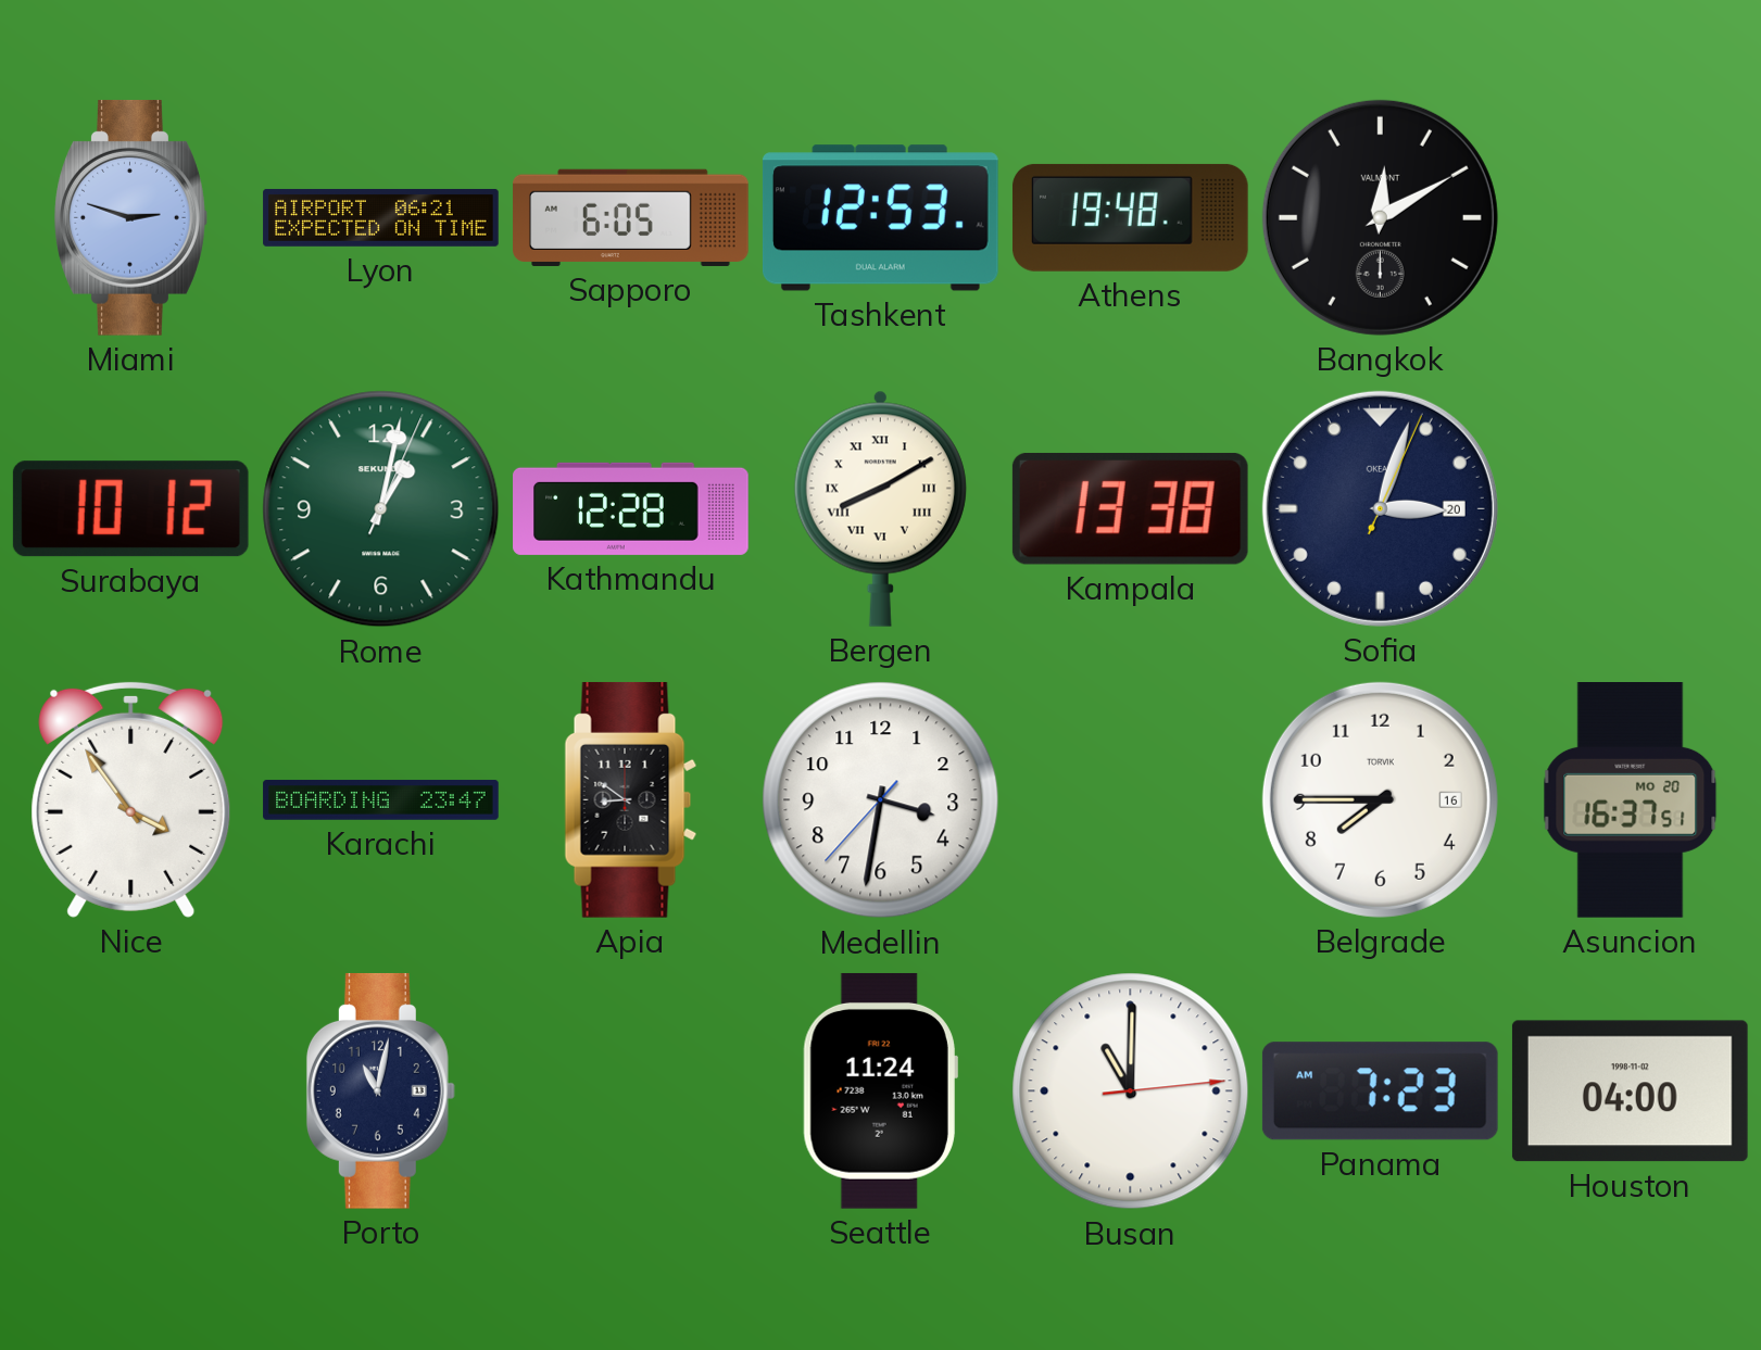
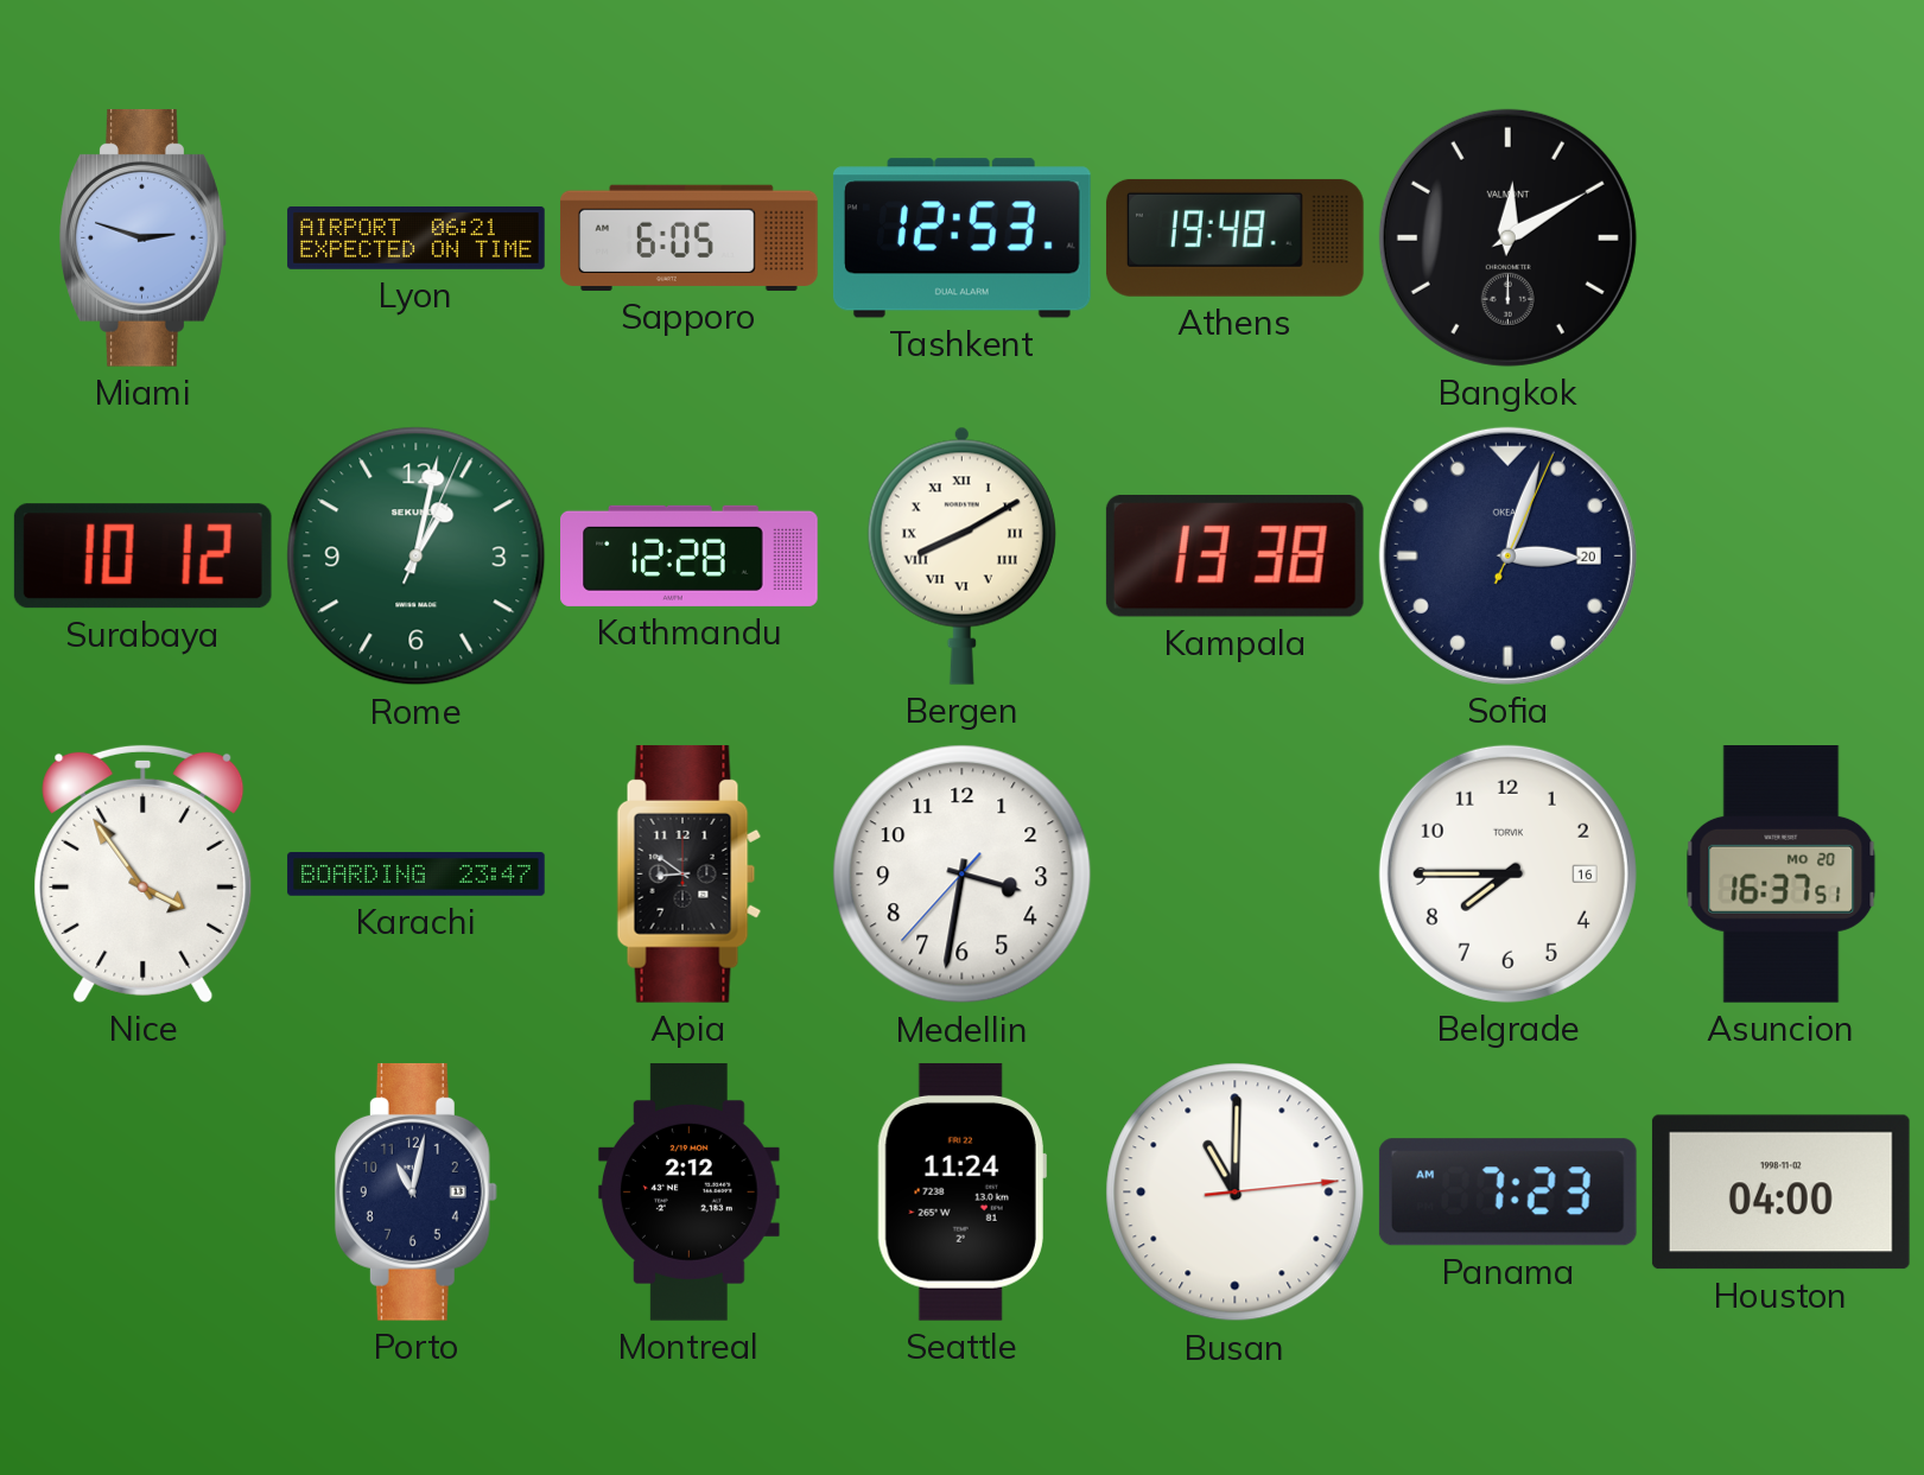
Montreal: none -> 2:12 (688, 1193)
